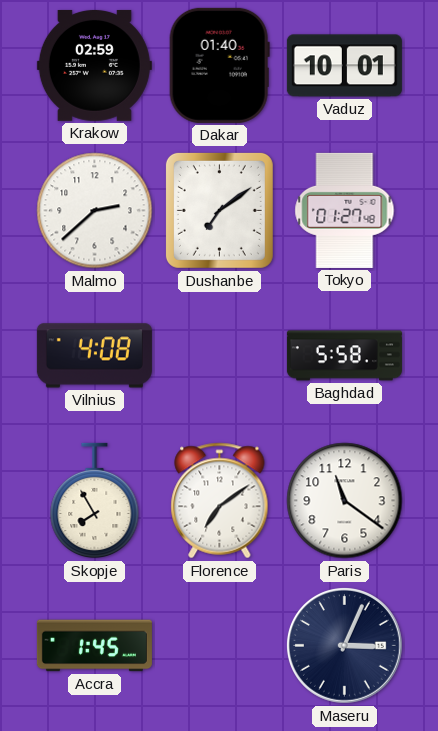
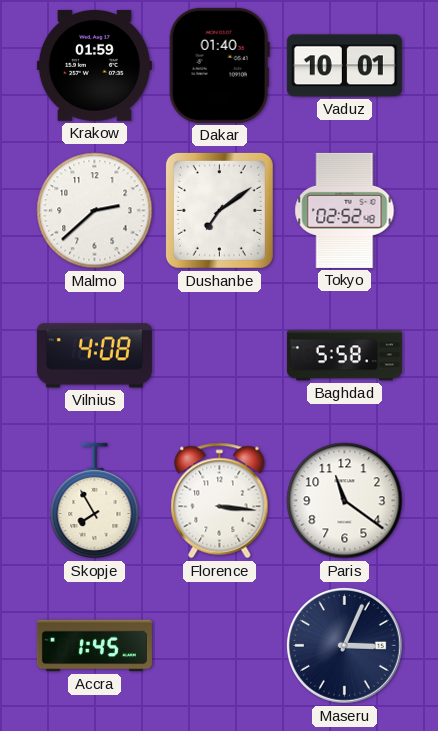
Krakow: 02:59 -> 01:59 (94, 65)
Tokyo: 01:27 -> 02:52 (345, 210)
Florence: 7:09 -> 3:16 (220, 501)
